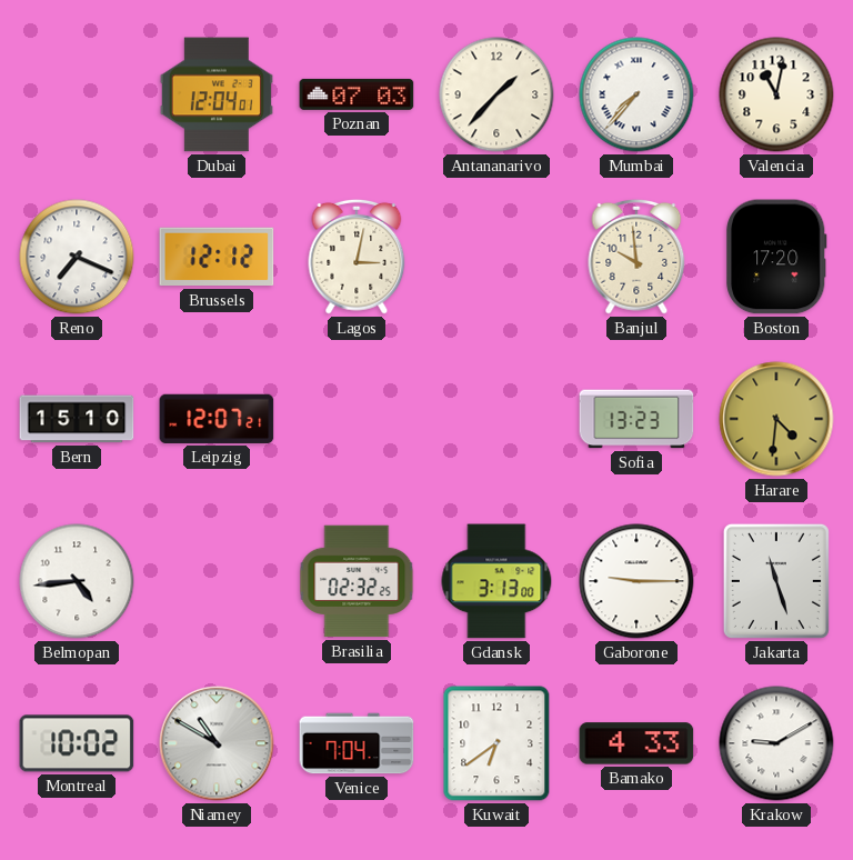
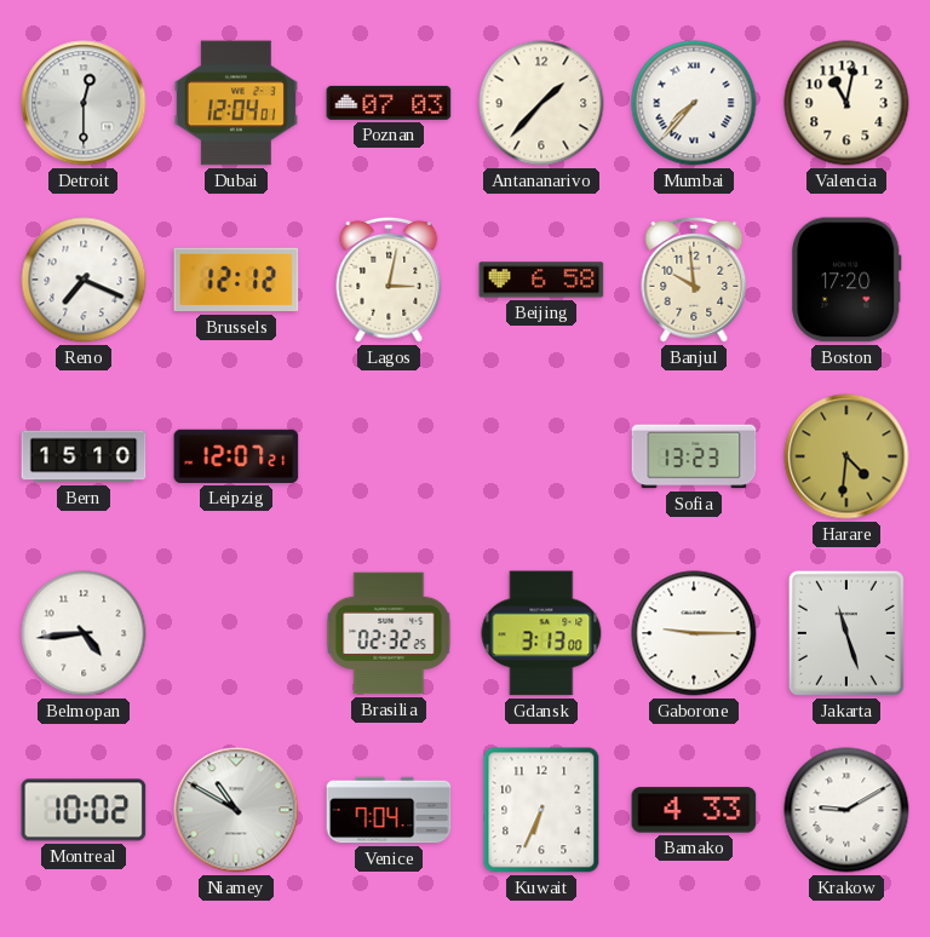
Detroit: none -> 12:30 (84, 103)
Beijing: none -> 6:58 (541, 280)
Kuwait: 6:39 -> 6:34 (541, 810)
